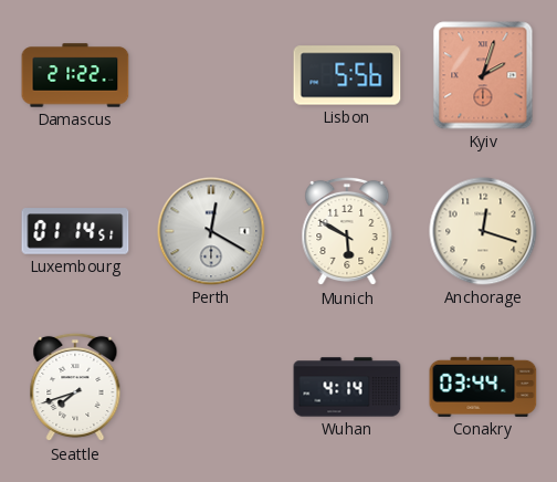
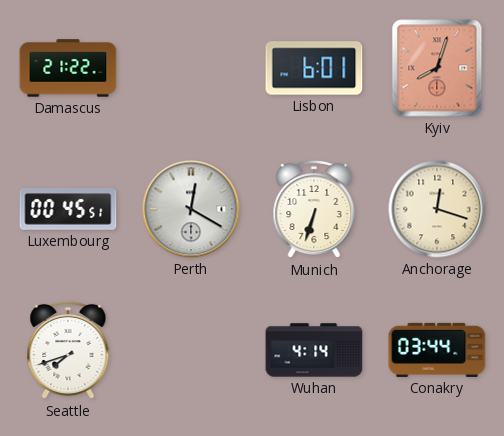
Lisbon: 5:56 -> 6:01 (314, 68)
Kyiv: 2:03 -> 8:03 (437, 68)
Luxembourg: 01:14 -> 00:45 (68, 209)
Munich: 5:50 -> 6:33 (314, 209)
